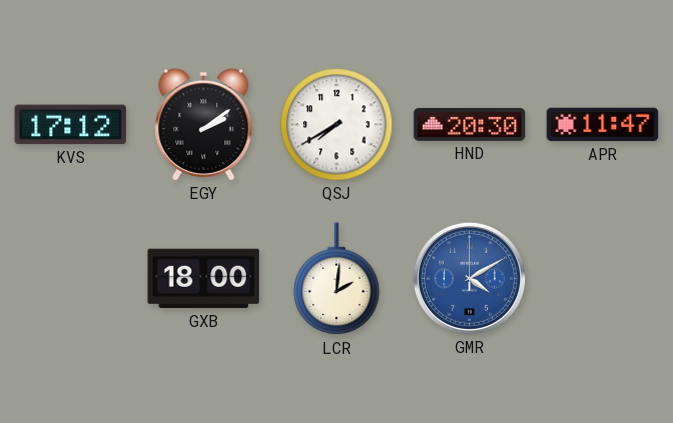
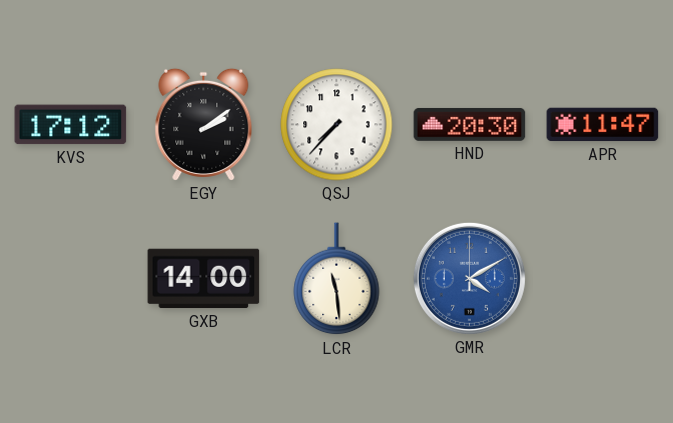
QSJ: 7:40 -> 7:37 (337, 125)
GXB: 18:00 -> 14:00 (204, 279)
LCR: 2:01 -> 11:29 (337, 279)
